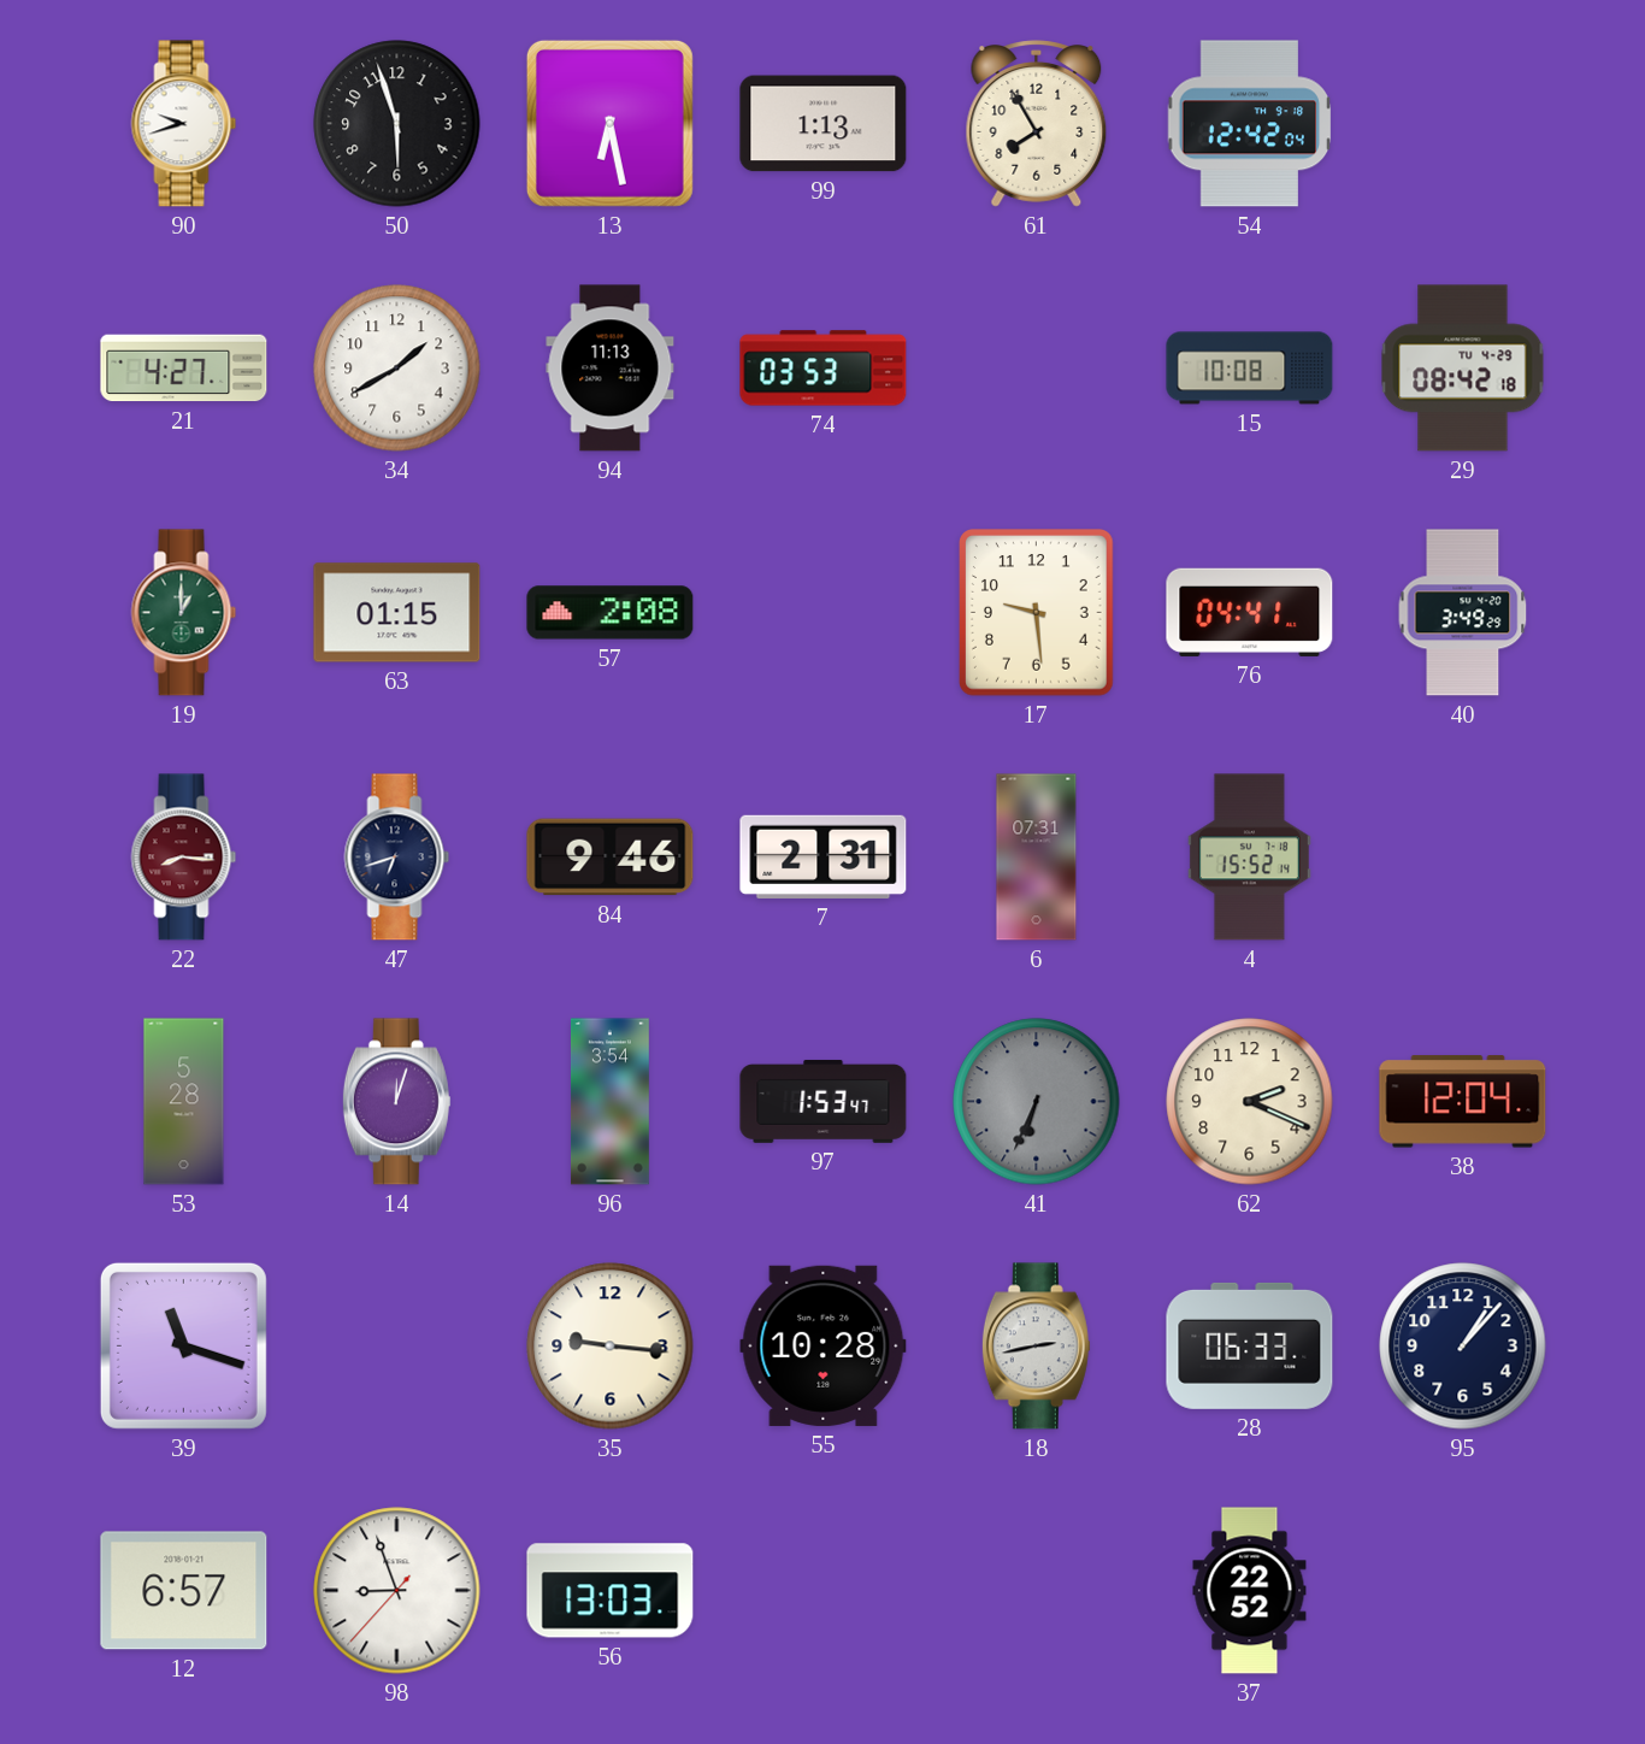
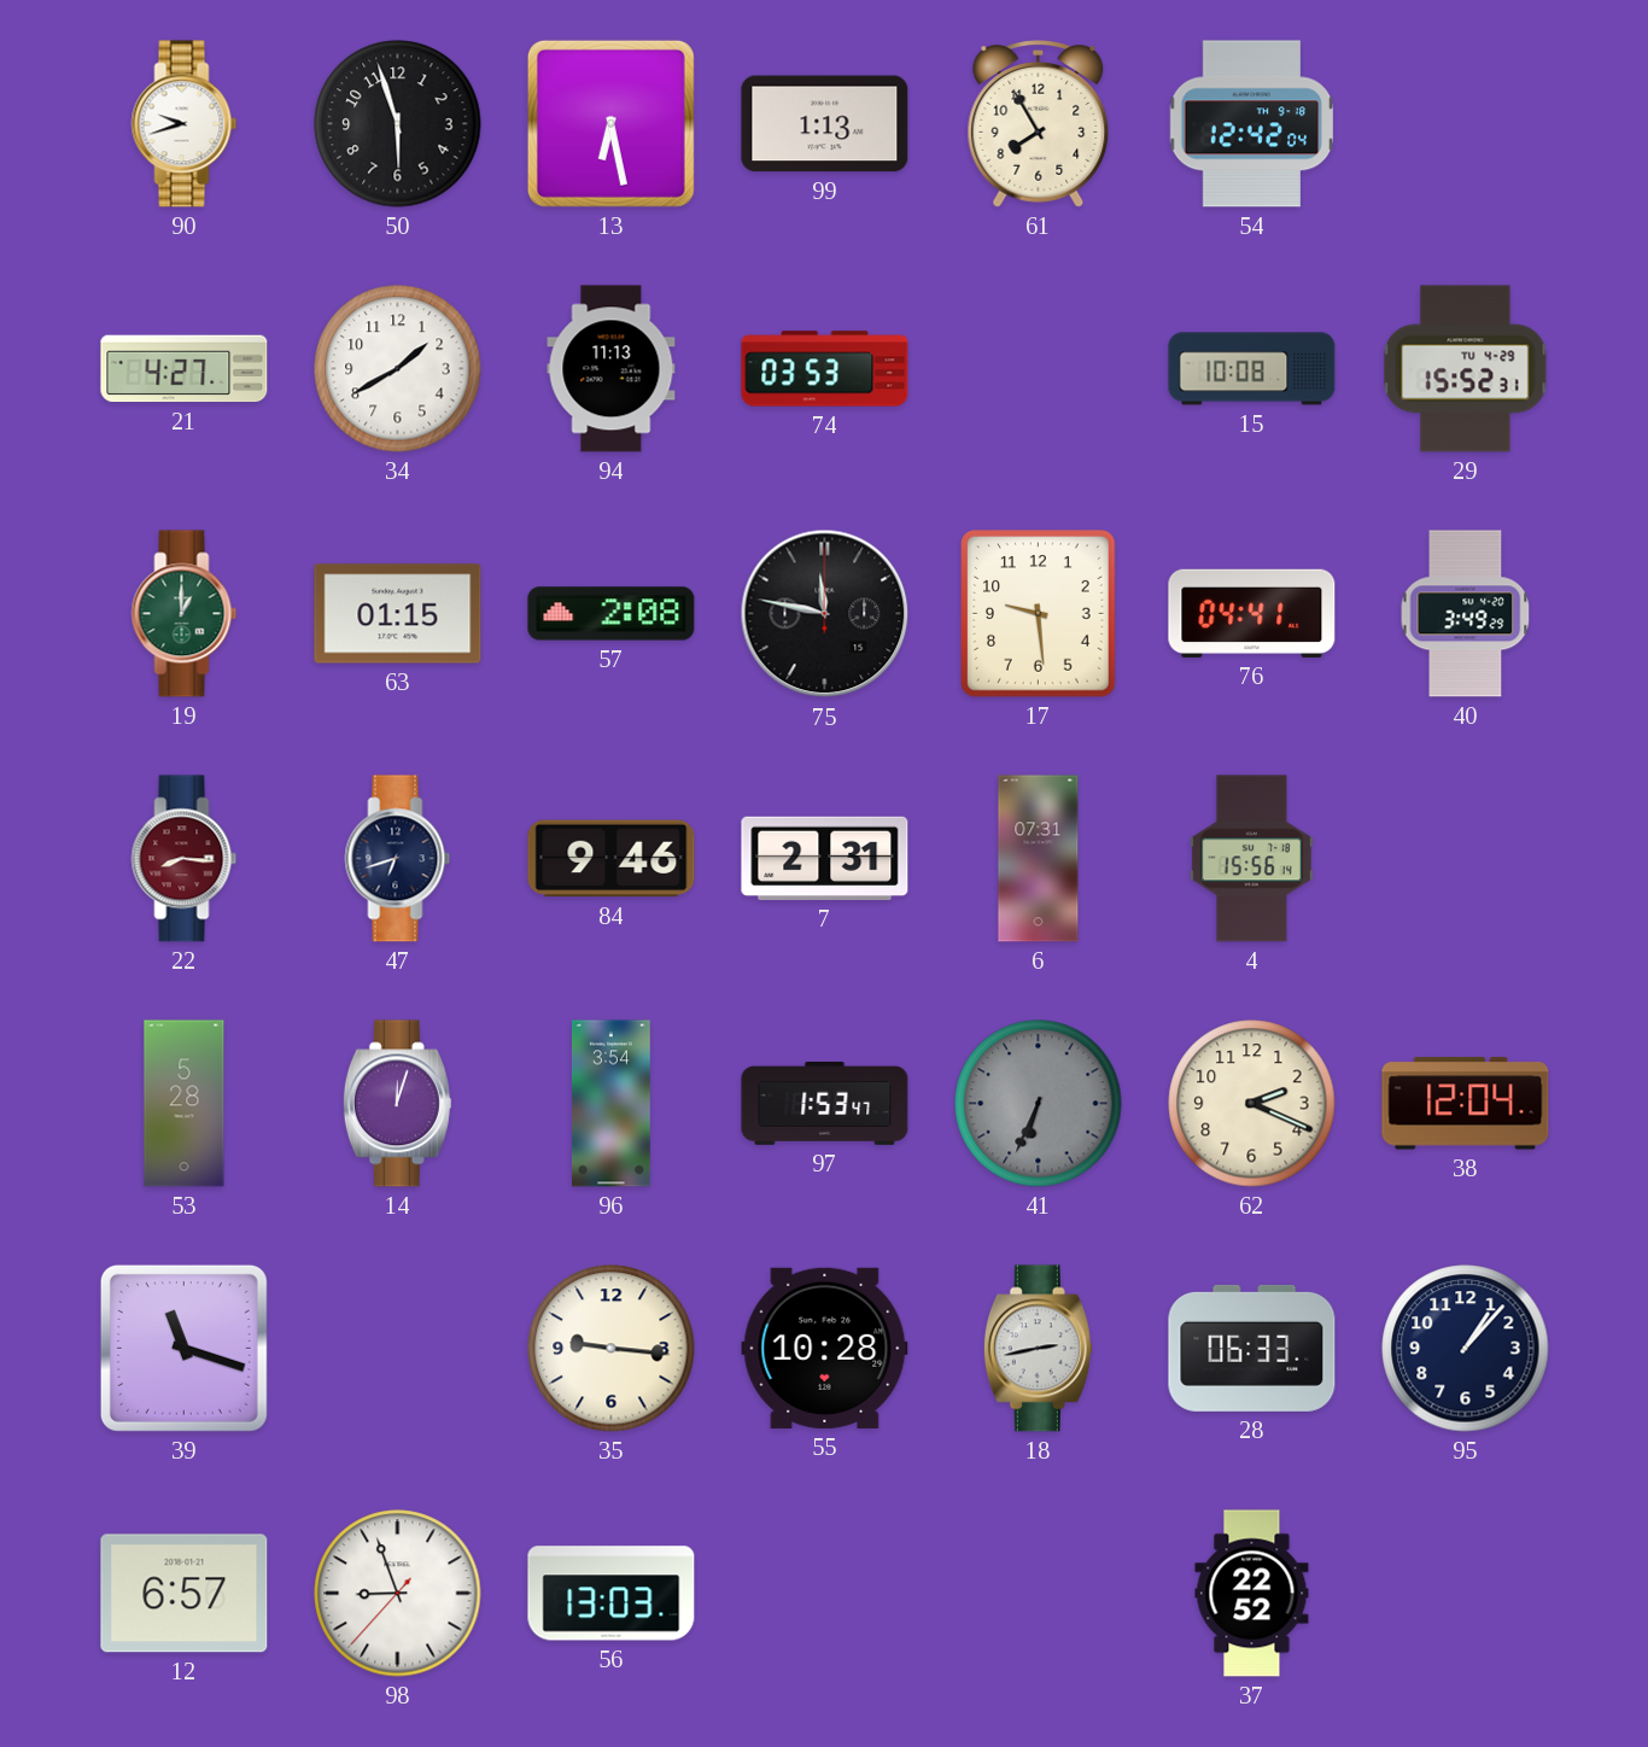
29: 08:42 -> 15:52 (1466, 369)
75: none -> 11:47 (825, 614)
4: 15:52 -> 15:56 (1251, 859)
